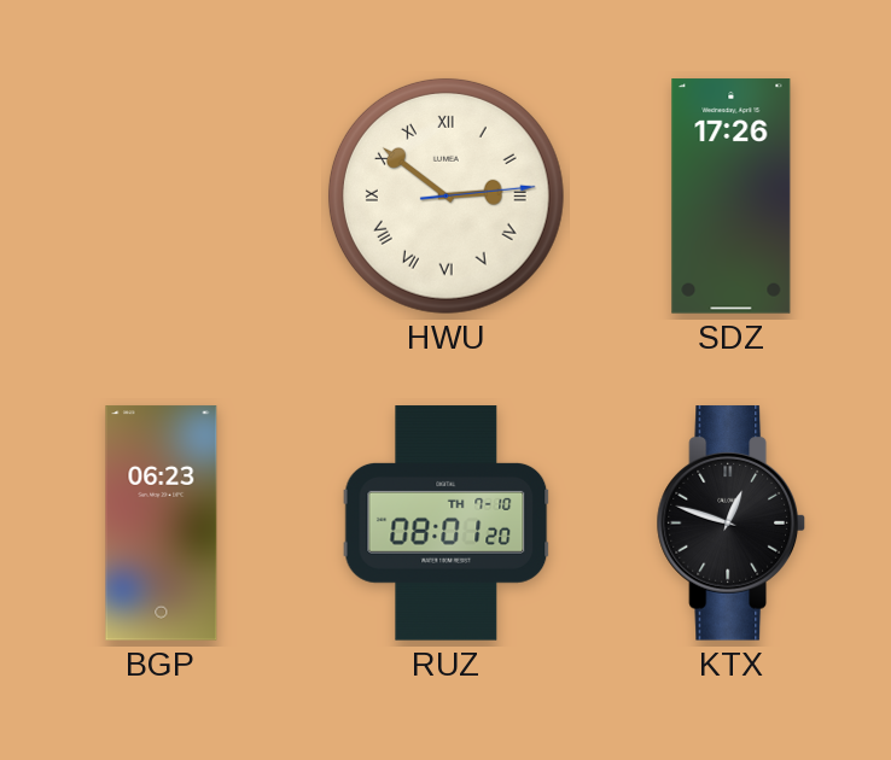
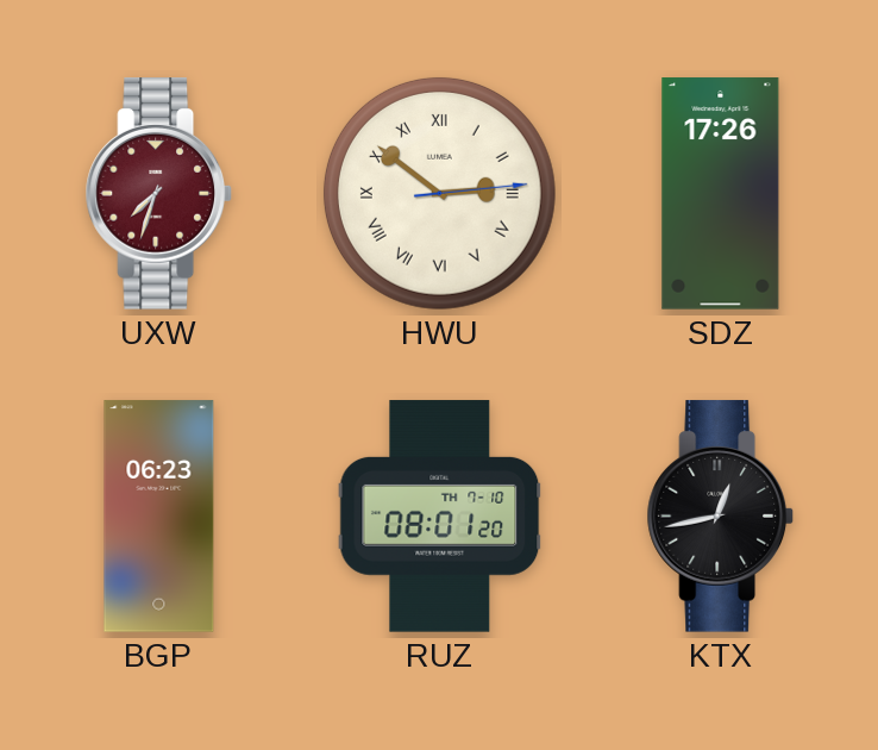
UXW: none -> 7:33 (158, 194)
KTX: 12:48 -> 12:43 (720, 517)
